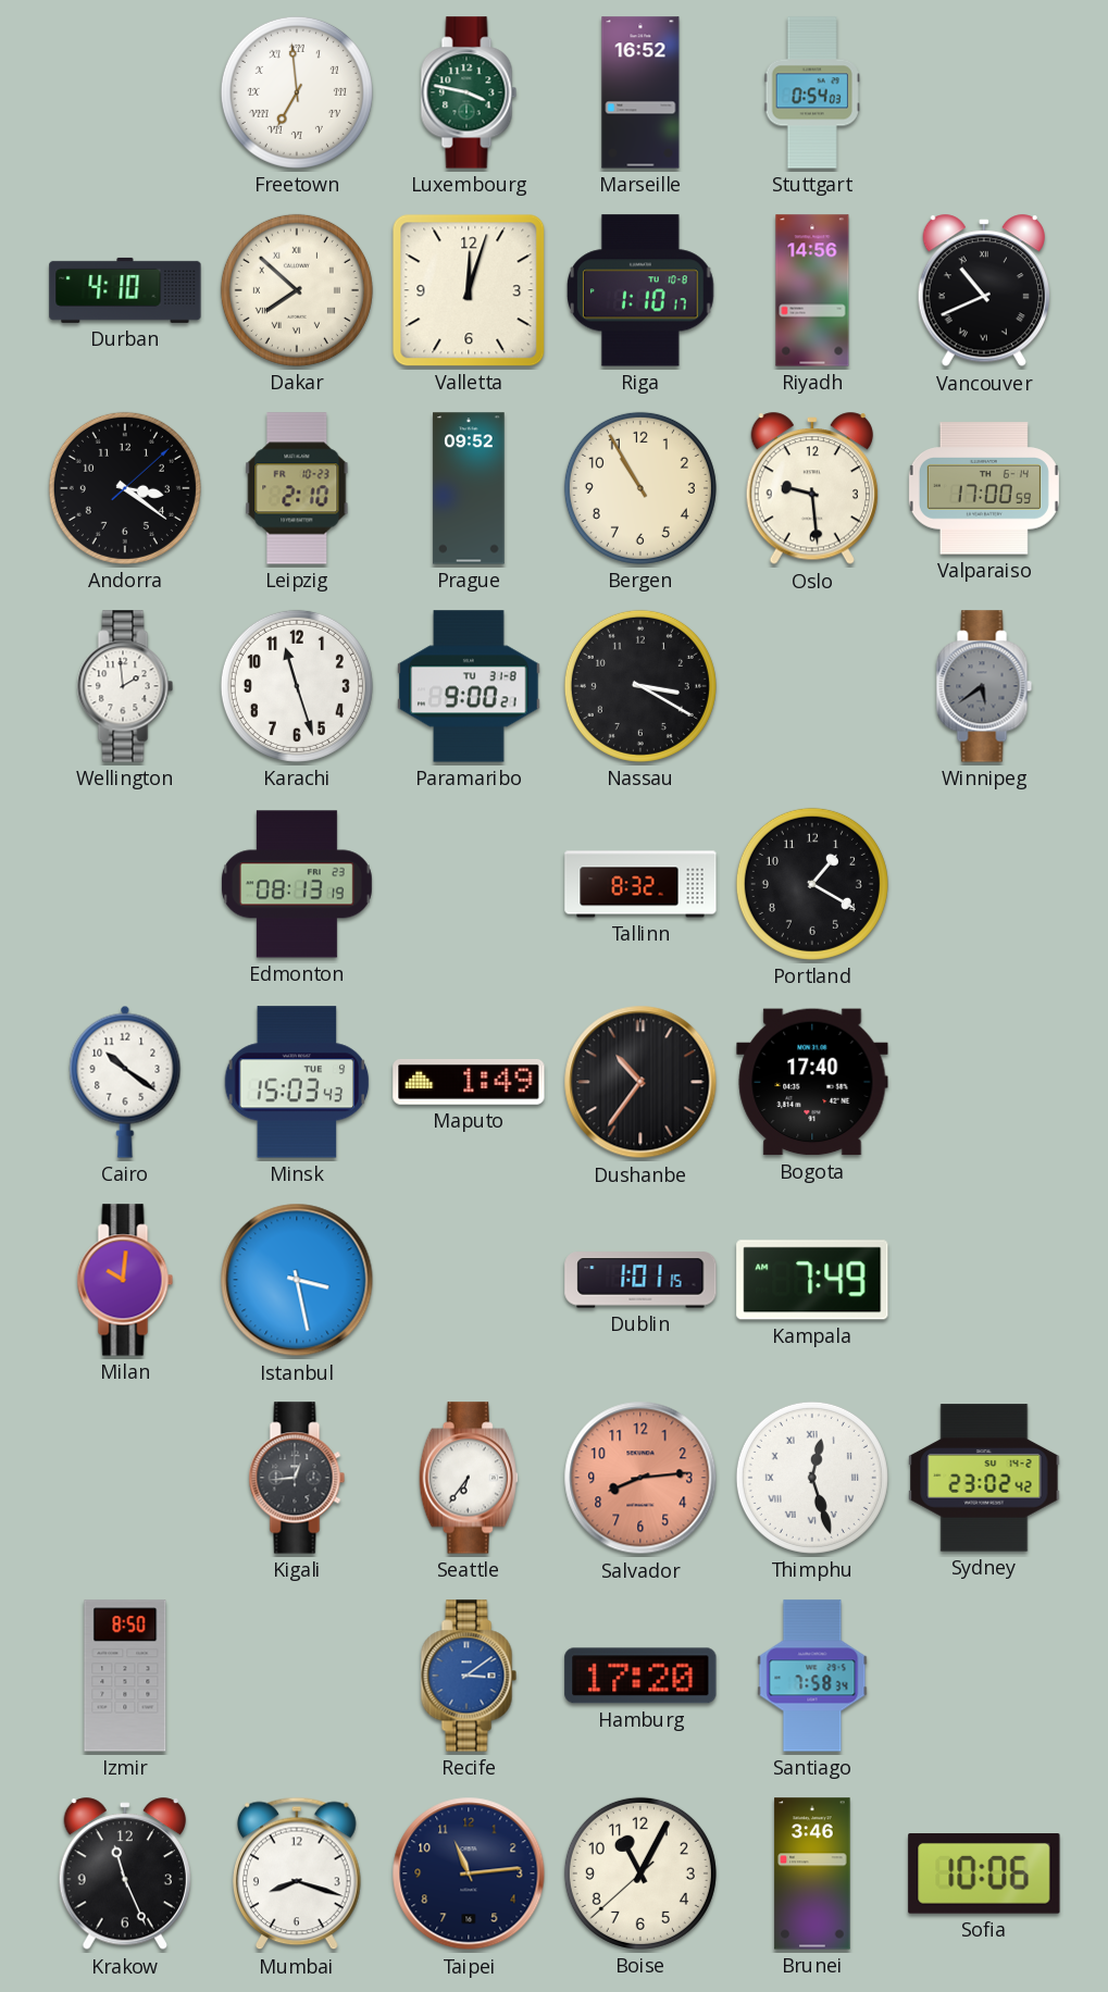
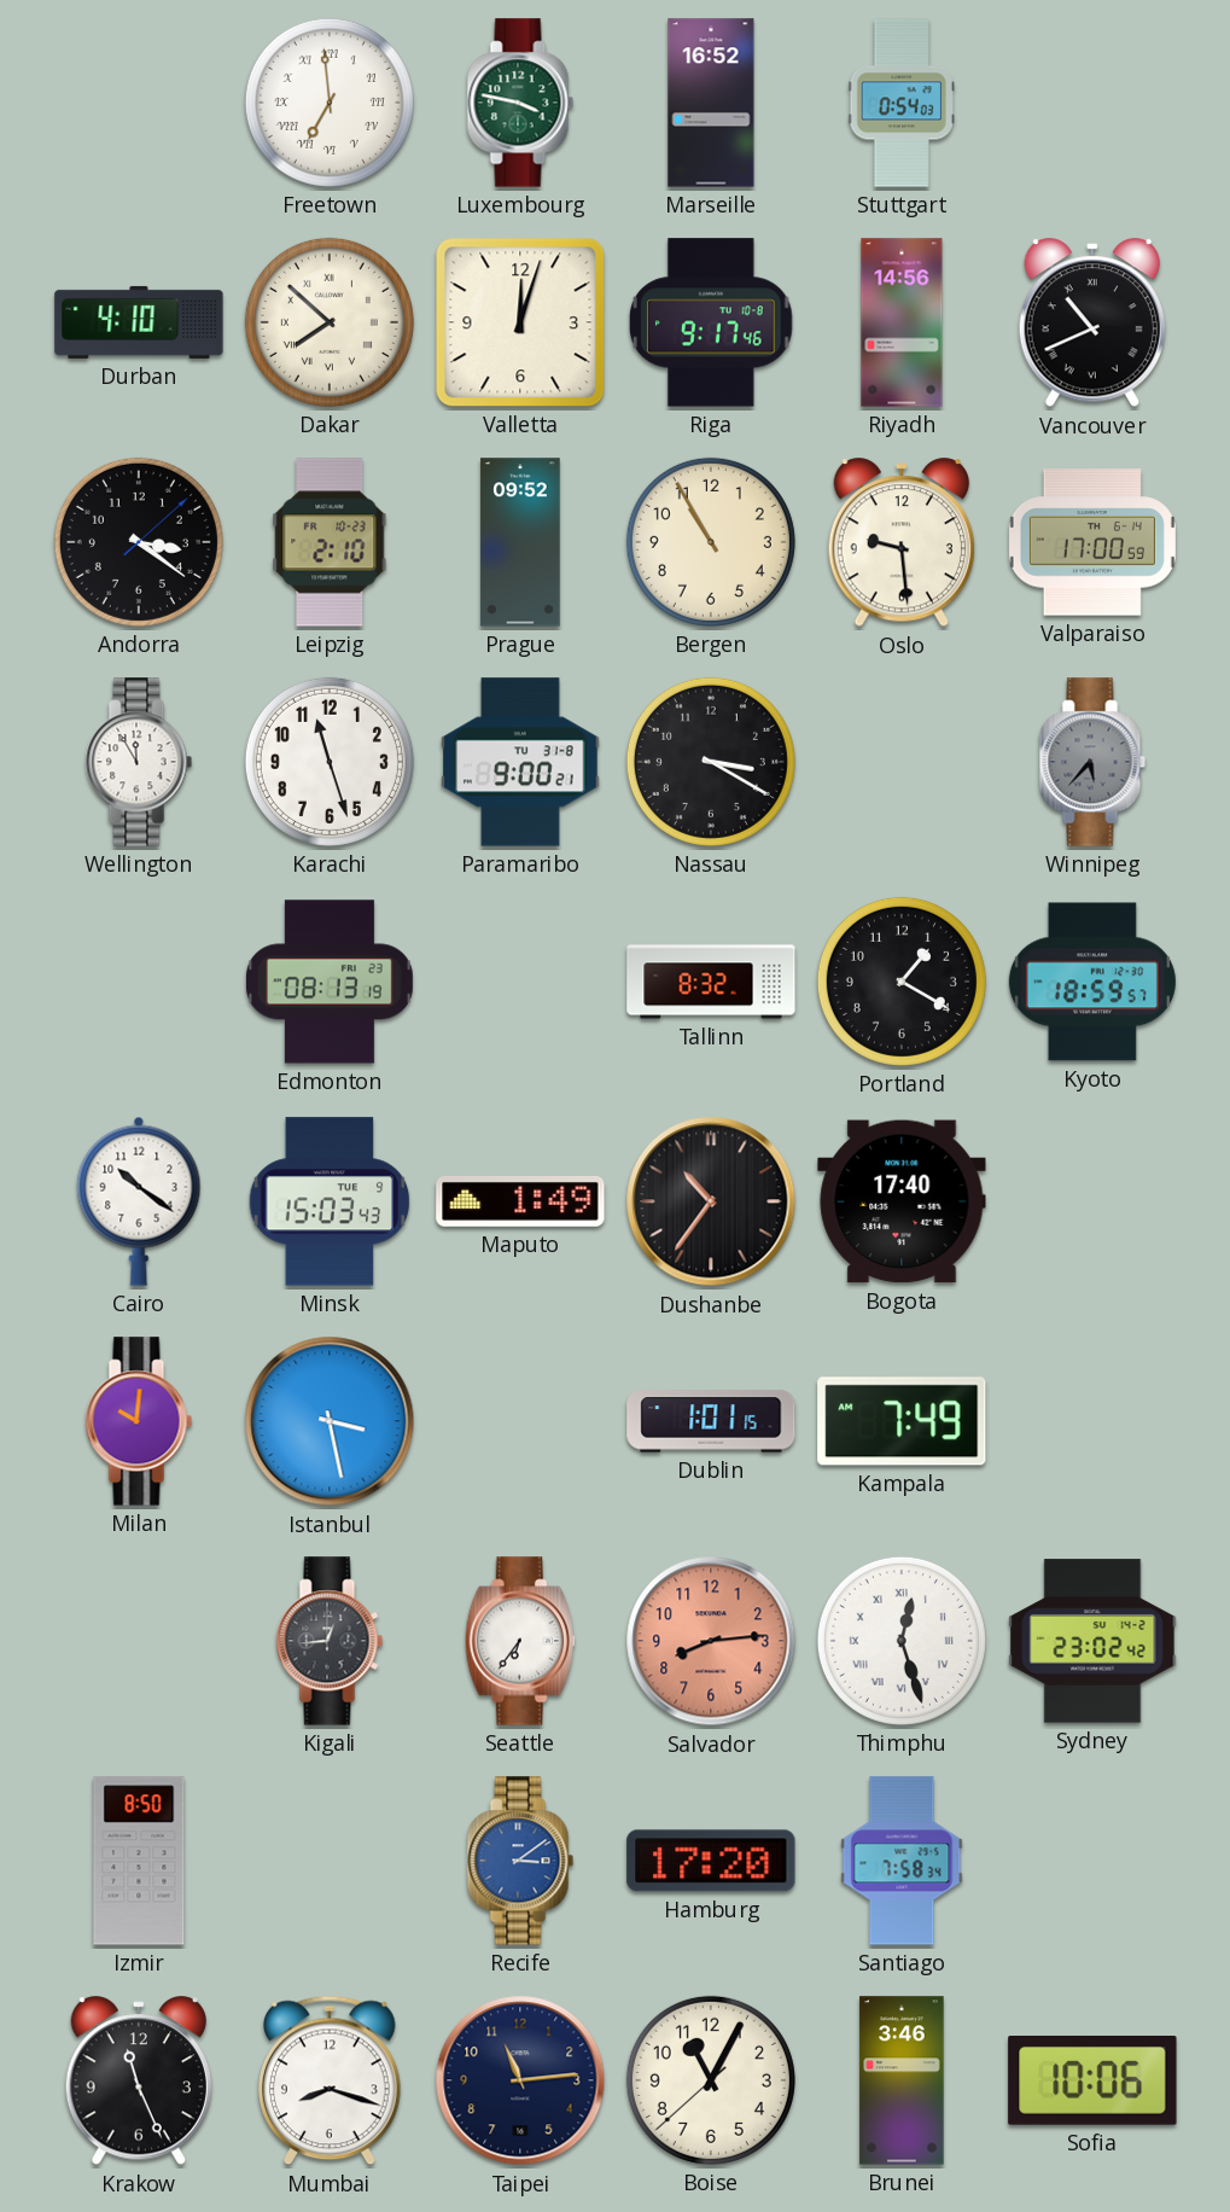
Riga: 1:10 -> 9:17 (711, 322)
Wellington: 1:59 -> 11:55 (139, 762)
Winnipeg: 5:39 -> 5:37 (1092, 762)
Kyoto: none -> 18:59 (1092, 982)
